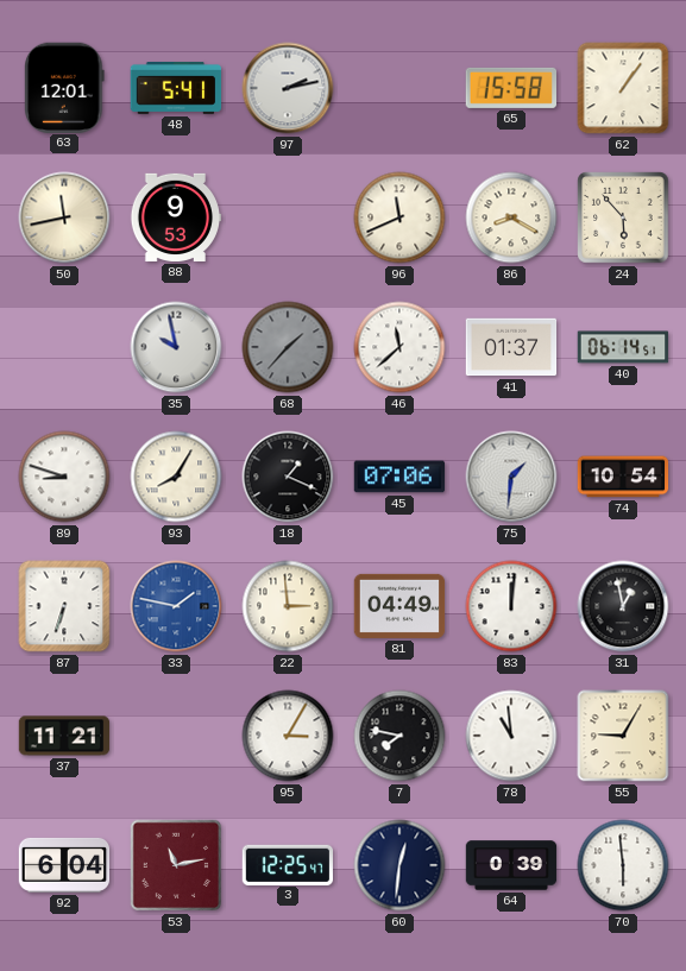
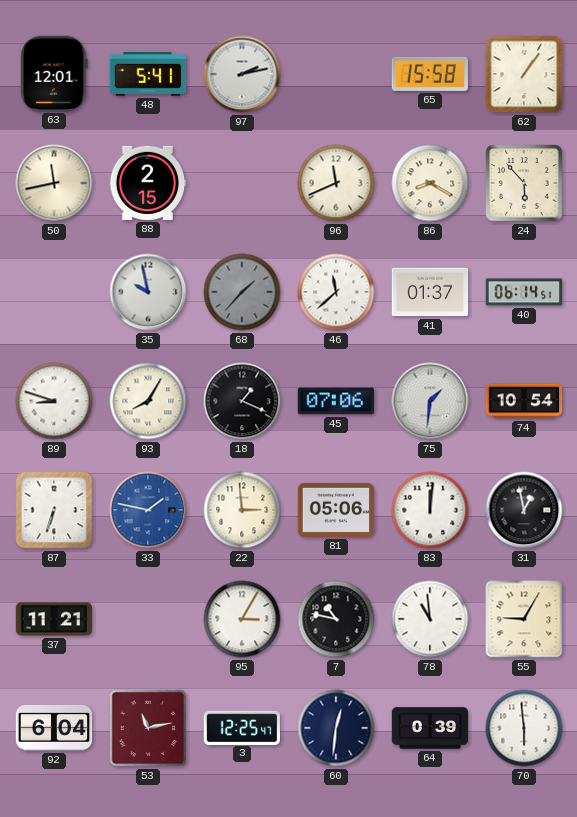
88: 9:53 -> 2:15 (148, 183)
81: 04:49 -> 05:06 (336, 510)
7: 7:47 -> 10:47 (336, 619)
